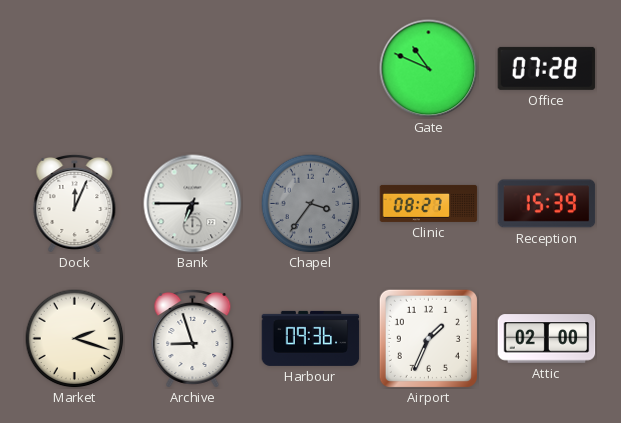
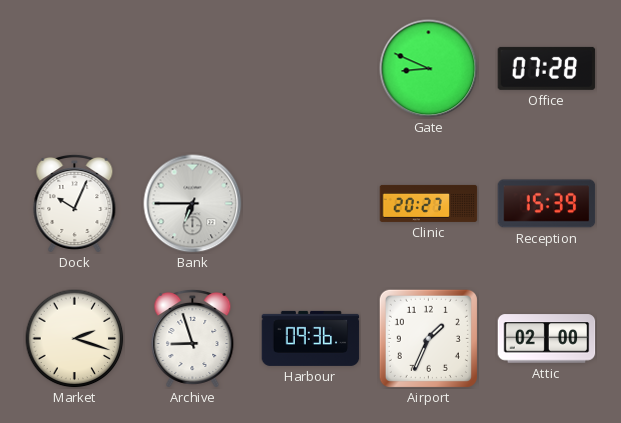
Gate: 10:49 -> 8:49 (429, 69)
Dock: 12:04 -> 10:04 (75, 203)
Chapel: 3:36 -> none (311, 204)
Clinic: 08:27 -> 20:27 (429, 203)
